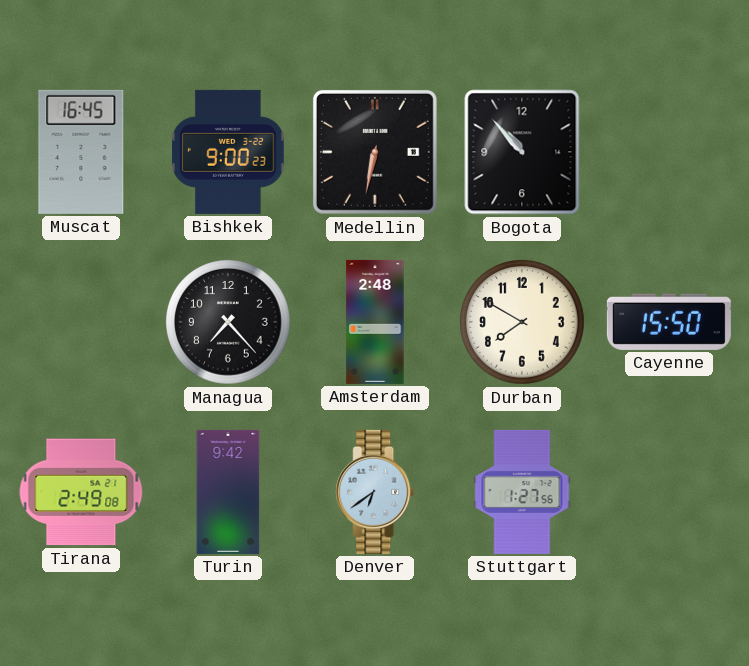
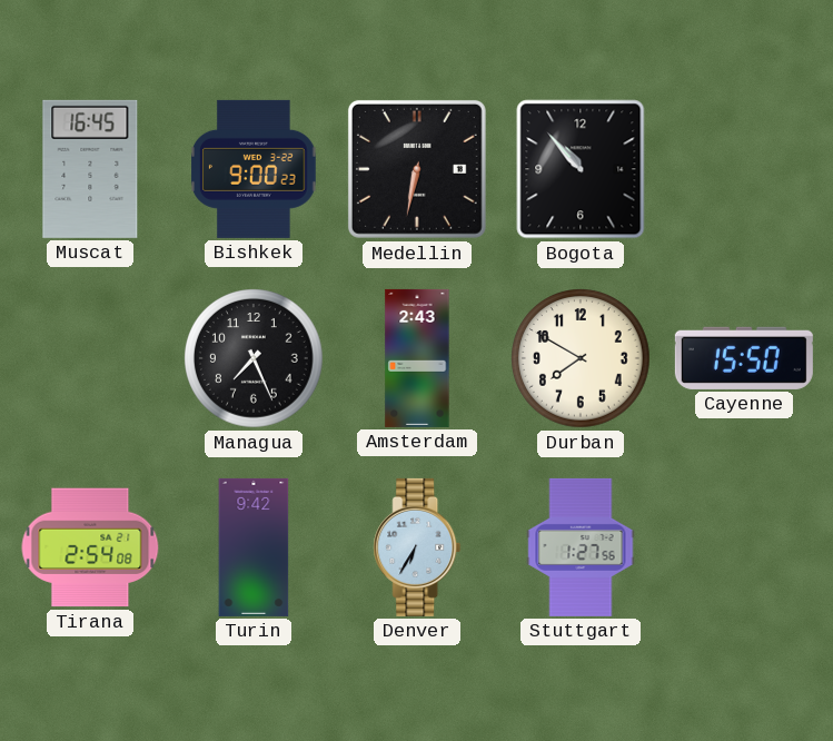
Managua: 7:23 -> 7:26 (255, 359)
Amsterdam: 2:48 -> 2:43 (417, 358)
Tirana: 2:49 -> 2:54 (90, 547)
Denver: 6:39 -> 6:35 (417, 547)
